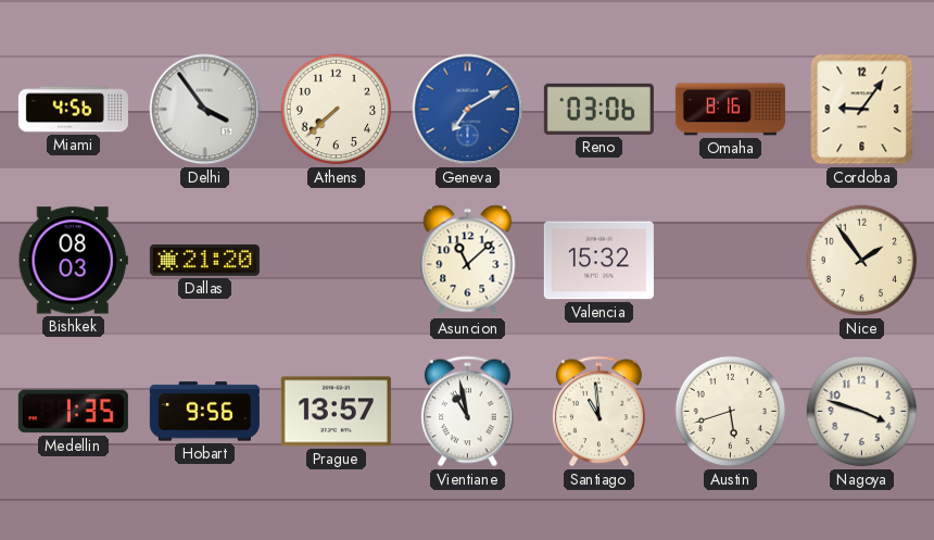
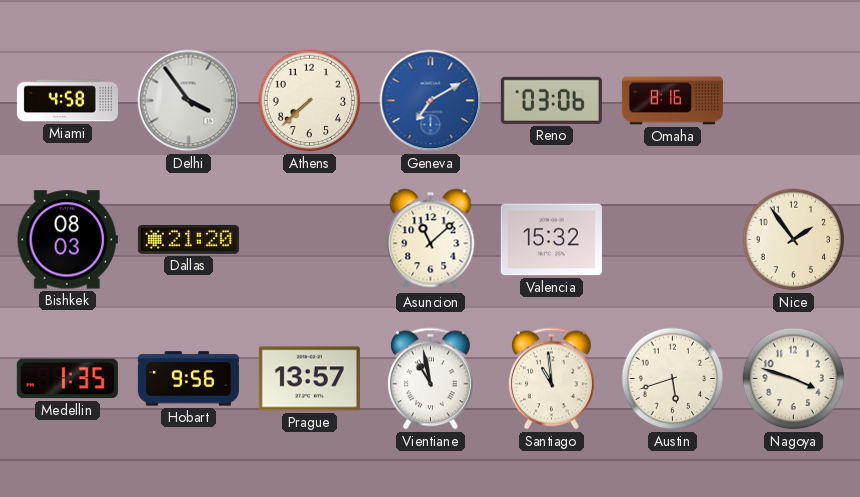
Miami: 4:56 -> 4:58 (67, 101)
Cordoba: 9:06 -> none (862, 110)
